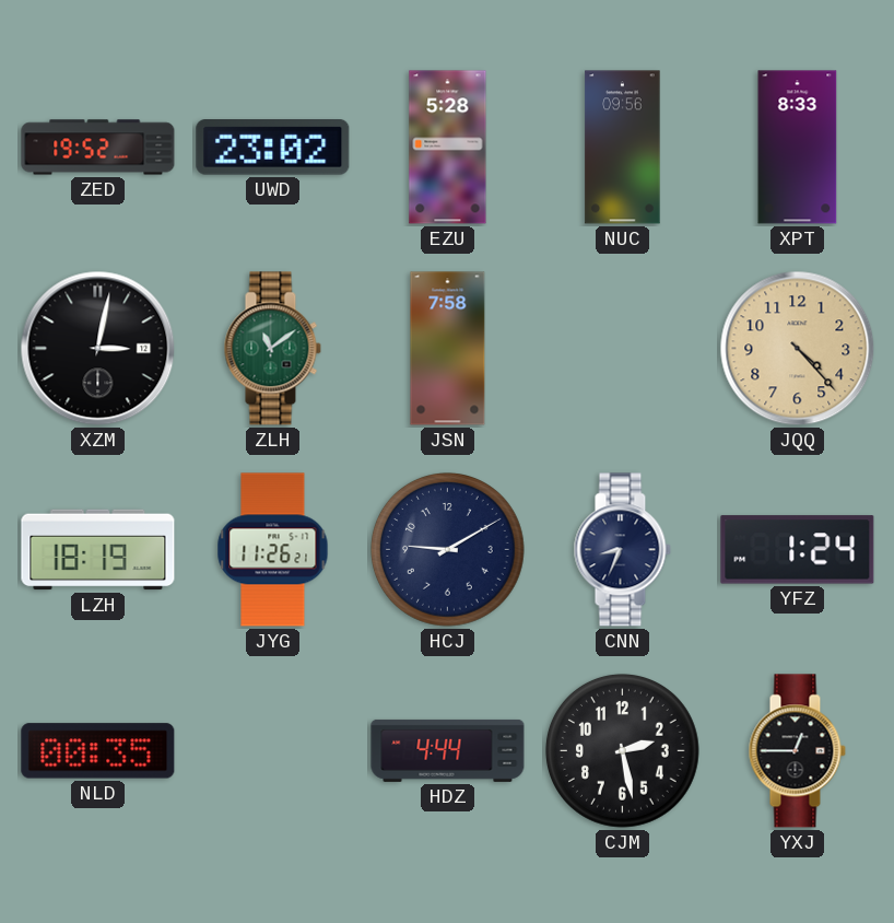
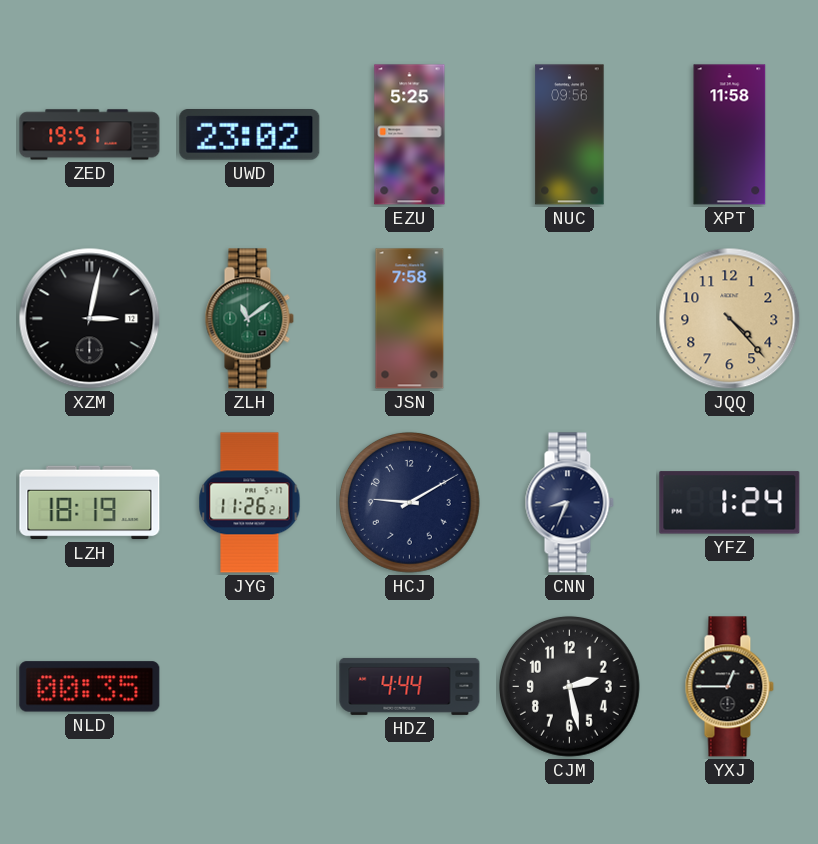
ZED: 19:52 -> 19:51 (90, 135)
EZU: 5:28 -> 5:25 (410, 135)
XPT: 8:33 -> 11:58 (730, 135)
